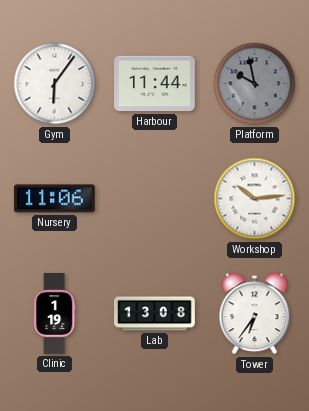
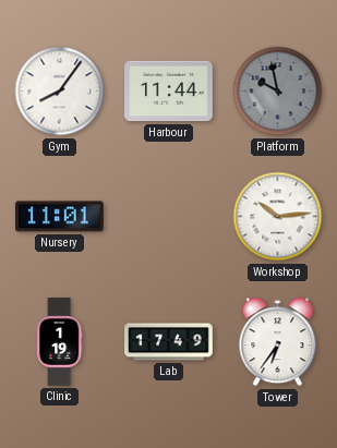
Gym: 6:06 -> 8:06 (60, 92)
Nursery: 11:06 -> 11:01 (60, 217)
Lab: 13:08 -> 17:49 (169, 342)
